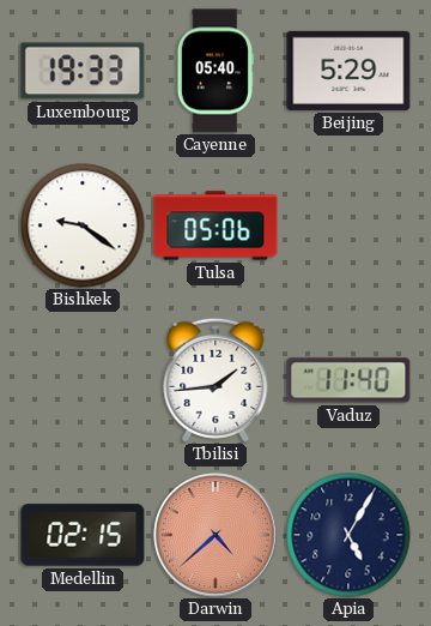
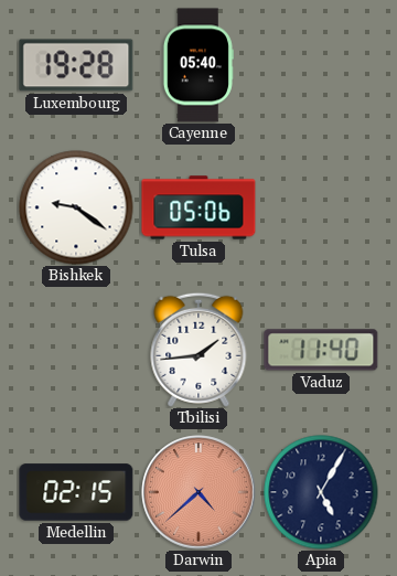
Luxembourg: 19:33 -> 19:28 (76, 65)
Beijing: 5:29 -> none (348, 71)
